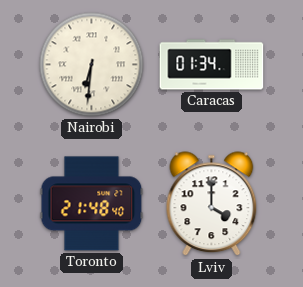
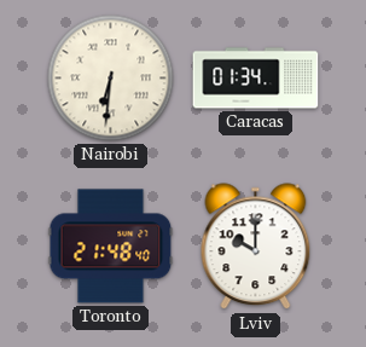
Lviv: 4:00 -> 10:00 (256, 247)
